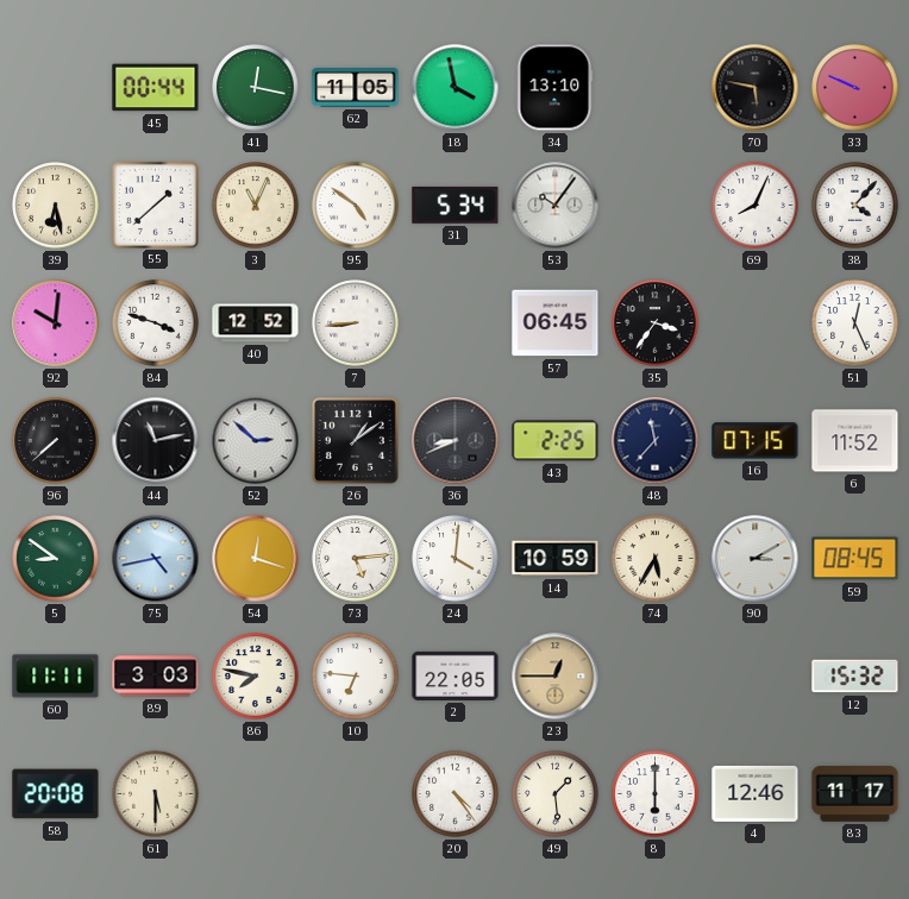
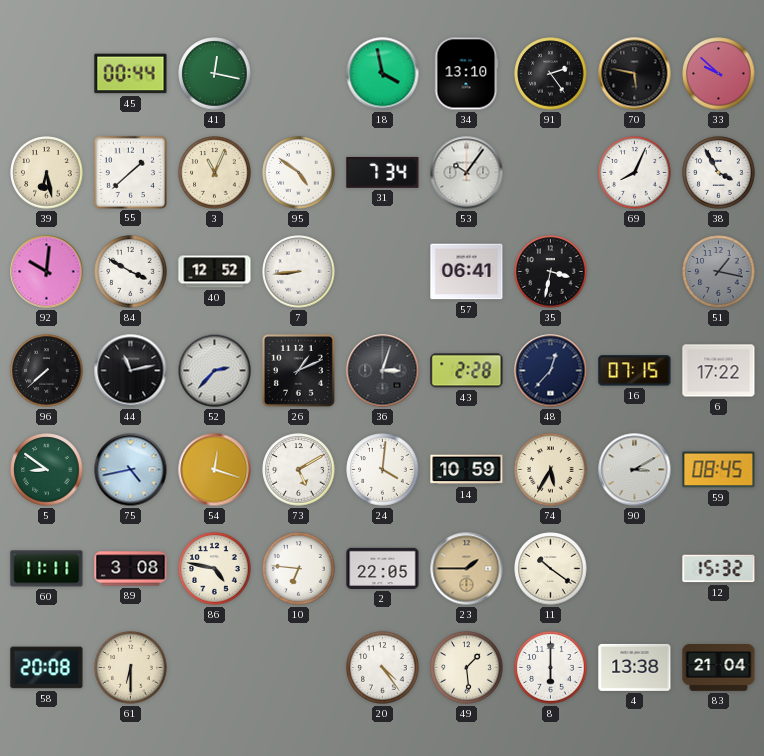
62: 11:05 -> none (356, 88)
91: none -> 2:24 (551, 74)
33: 9:49 -> 9:52 (719, 74)
31: 5:34 -> 7:34 (383, 172)
38: 4:07 -> 3:55 (719, 173)
84: 3:48 -> 3:50 (131, 272)
57: 06:45 -> 06:41 (467, 272)
35: 3:36 -> 3:32 (551, 272)
51: 12:26 -> 1:17 (719, 272)
51 dial: white -> grey (719, 272)
52: 2:52 -> 2:37 (215, 371)
26: 1:09 -> 1:11 (298, 370)
36: 8:41 -> 3:03 (383, 371)
43: 2:25 -> 2:28 (467, 371)
48: 11:37 -> 12:37 (551, 371)
6: 11:52 -> 17:22 (719, 371)
73: 5:14 -> 5:10 (299, 470)
89: 3:03 -> 3:08 (131, 569)
86: 7:47 -> 4:47 (215, 569)
23: 12:45 -> 1:45 (467, 569)
11: none -> 10:21 (551, 569)
61: 5:30 -> 6:30 (131, 668)
4: 12:46 -> 13:38 (635, 667)
83: 11:17 -> 21:04 (719, 668)
